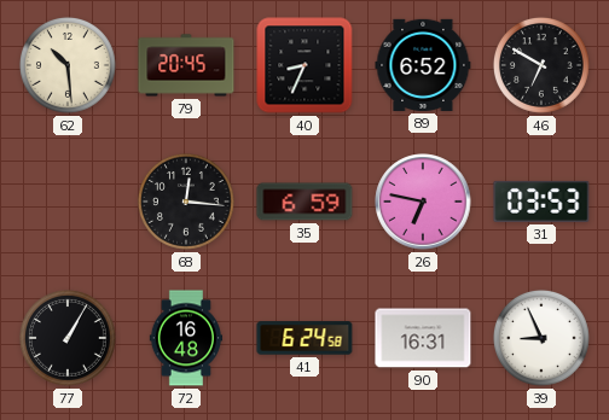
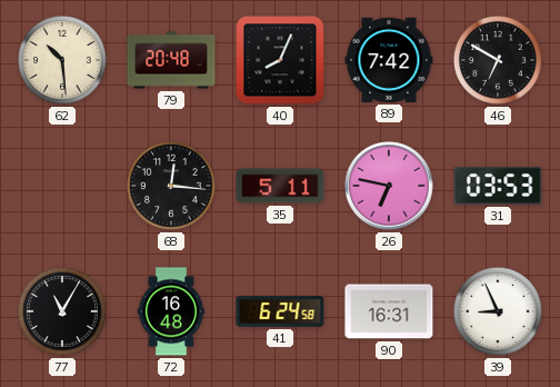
79: 20:45 -> 20:48 (171, 60)
40: 8:34 -> 8:04 (280, 60)
89: 6:52 -> 7:42 (389, 60)
35: 6:59 -> 5:11 (280, 186)
77: 1:05 -> 11:05 (62, 311)
